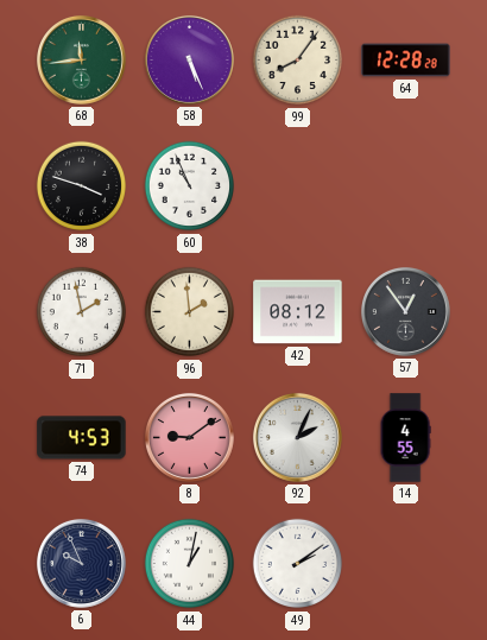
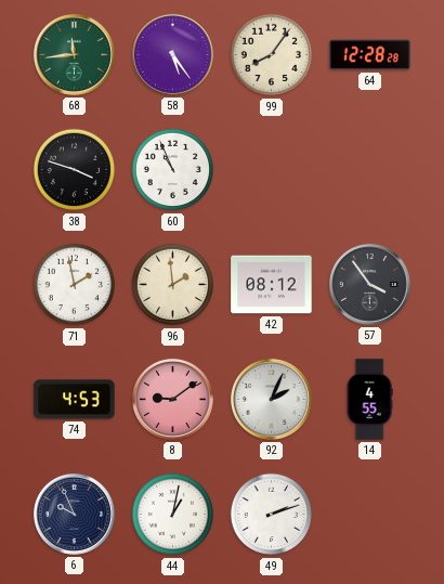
58: 5:26 -> 5:24 (172, 54)
57: 12:54 -> 3:54 (369, 284)
49: 2:09 -> 2:12 (272, 515)
